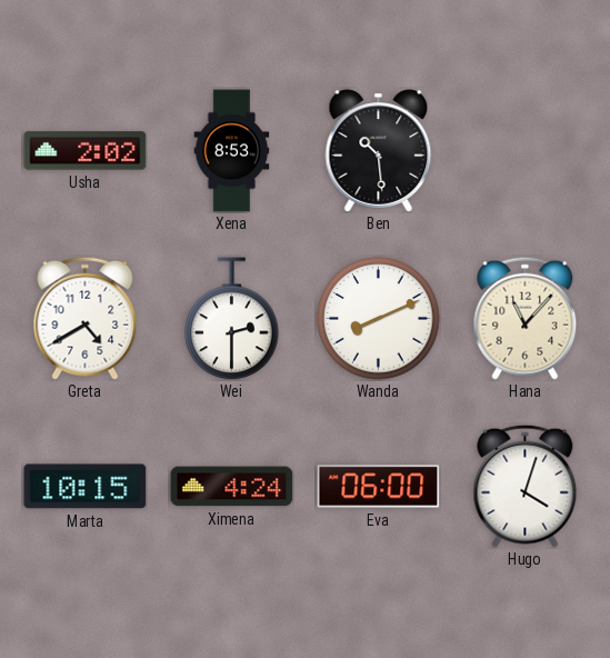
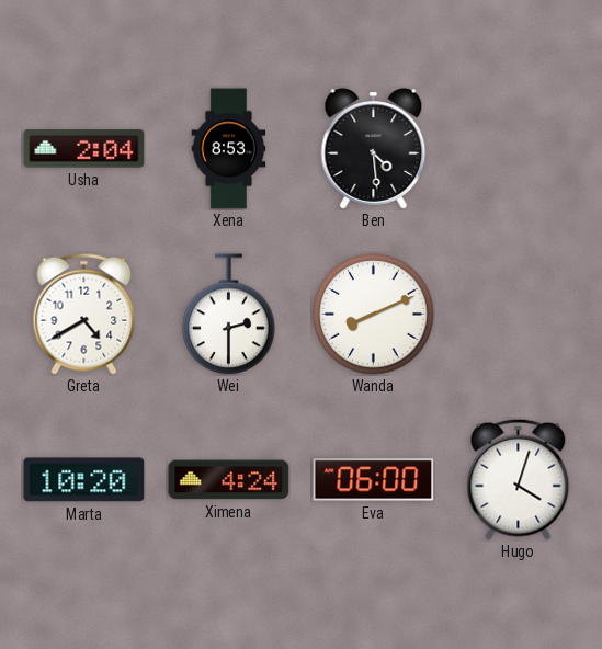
Usha: 2:02 -> 2:04 (84, 149)
Ben: 10:29 -> 4:29 (374, 149)
Hana: 11:07 -> none (526, 318)
Marta: 10:15 -> 10:20 (84, 480)
